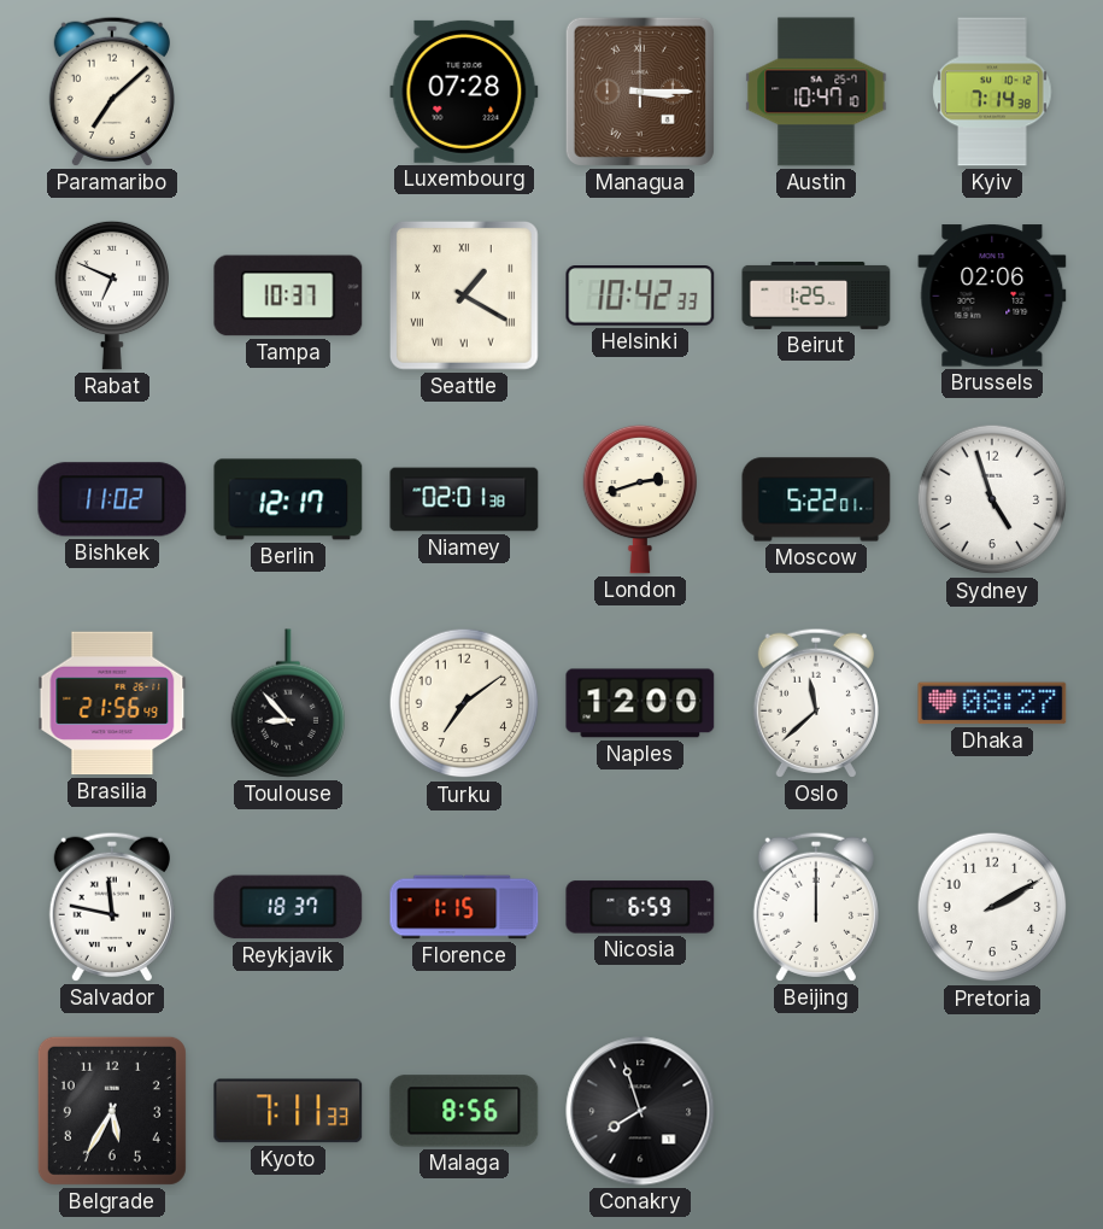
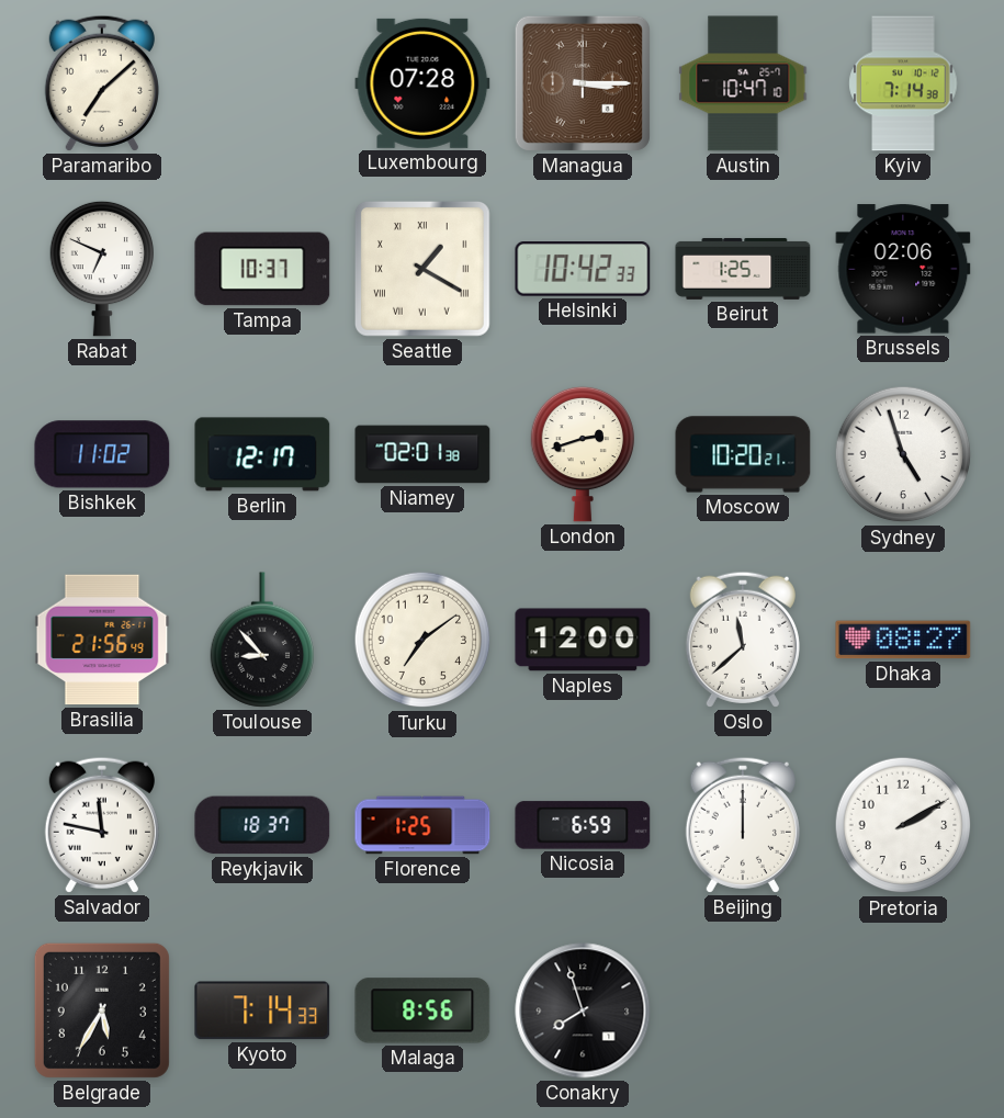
Moscow: 5:22 -> 10:20 (743, 454)
Florence: 1:15 -> 1:25 (422, 825)
Kyoto: 7:11 -> 7:14 (262, 1010)
